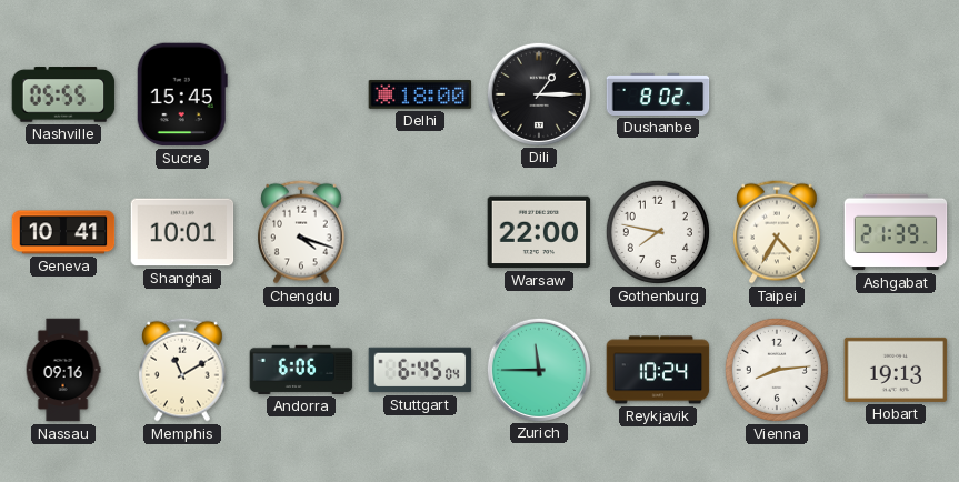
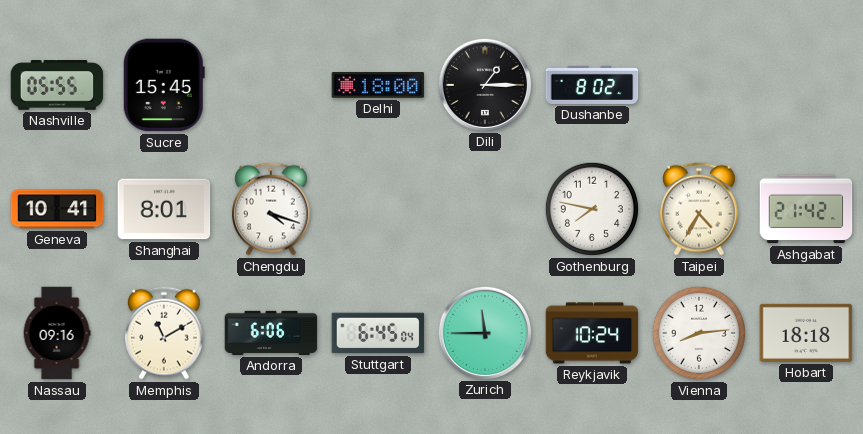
Shanghai: 10:01 -> 8:01 (164, 209)
Warsaw: 22:00 -> none (539, 232)
Ashgabat: 21:39 -> 21:42 (806, 209)
Hobart: 19:13 -> 18:18 (806, 333)
